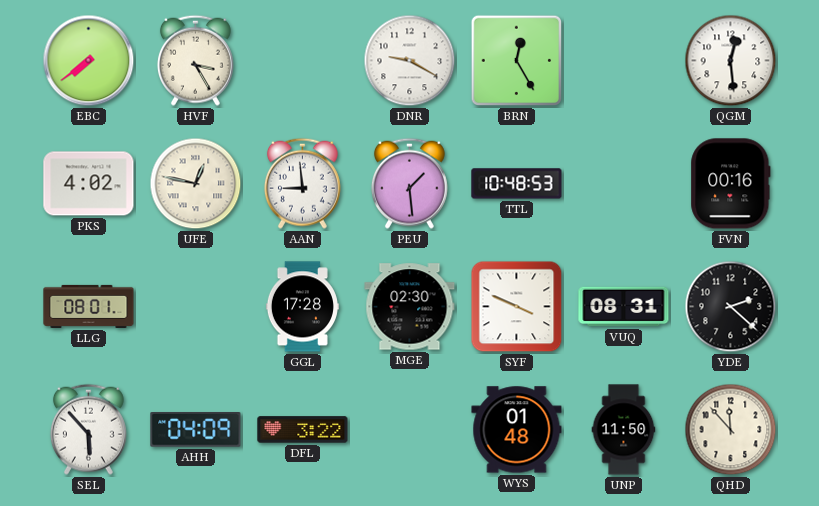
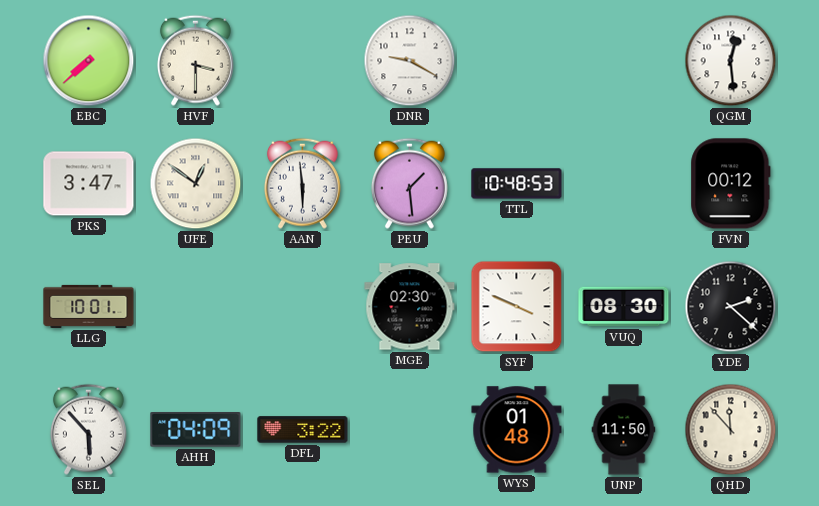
EBC: 7:39 -> 7:38 (89, 61)
HVF: 3:25 -> 3:30 (195, 60)
BRN: 12:25 -> none (517, 61)
PKS: 4:02 -> 3:47 (89, 184)
UFE: 12:47 -> 12:51 (196, 184)
AAN: 8:59 -> 5:59 (302, 183)
FVN: 00:16 -> 00:12 (731, 184)
LLG: 08:01 -> 10:01 (89, 306)
GGL: 17:28 -> none (302, 307)
VUQ: 08:31 -> 08:30 (624, 307)
